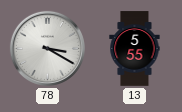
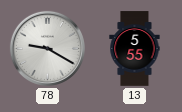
78: 3:20 -> 9:20 (47, 48)
